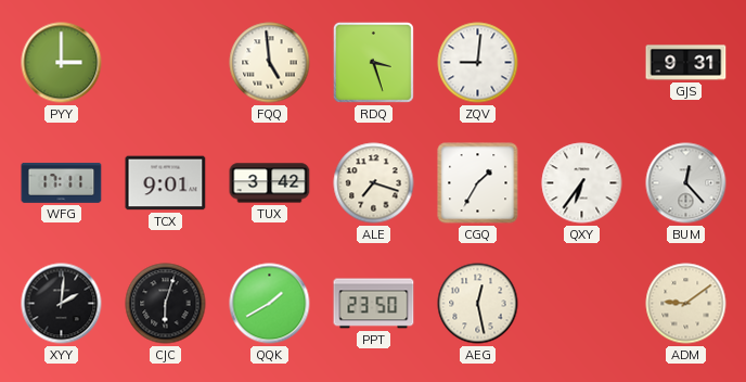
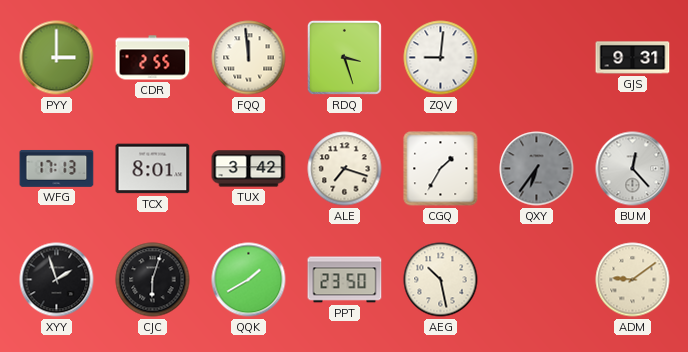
CDR: none -> 2:55 (153, 58)
FQQ: 4:59 -> 11:59 (249, 58)
WFG: 17:11 -> 17:13 (57, 169)
TCX: 9:01 -> 8:01 (153, 169)
QXY dial: white -> grey (537, 169)
XYY: 2:01 -> 1:57 (57, 280)
AEG: 12:28 -> 10:28 (441, 280)
